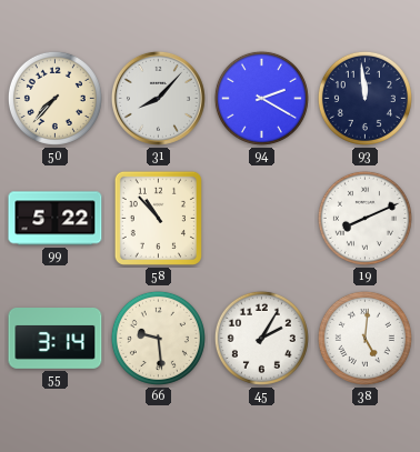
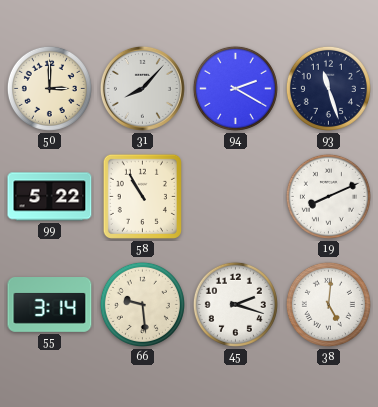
50: 7:37 -> 3:00 (49, 88)
93: 11:59 -> 11:27 (328, 88)
58: 10:53 -> 10:55 (142, 196)
45: 2:05 -> 2:18 (235, 304)
